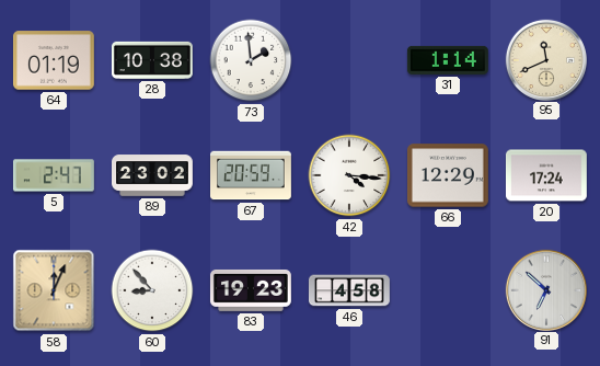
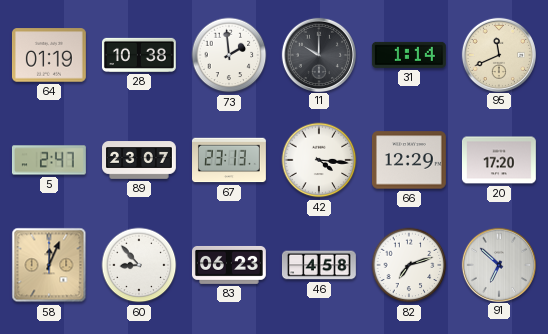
11: none -> 10:00 (318, 54)
89: 23:02 -> 23:07 (140, 160)
67: 20:59 -> 23:13 (230, 160)
20: 17:24 -> 17:20 (499, 160)
83: 19:23 -> 06:23 (229, 265)
82: none -> 7:12 (409, 265)
